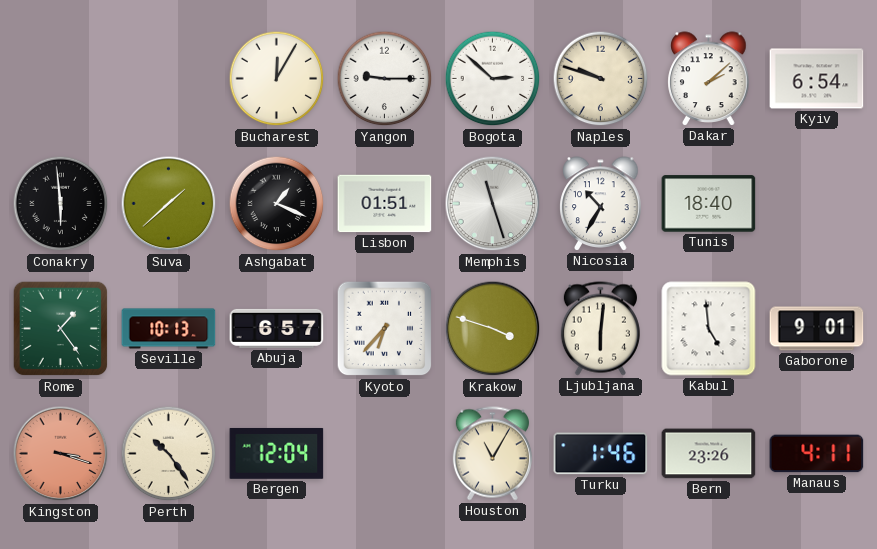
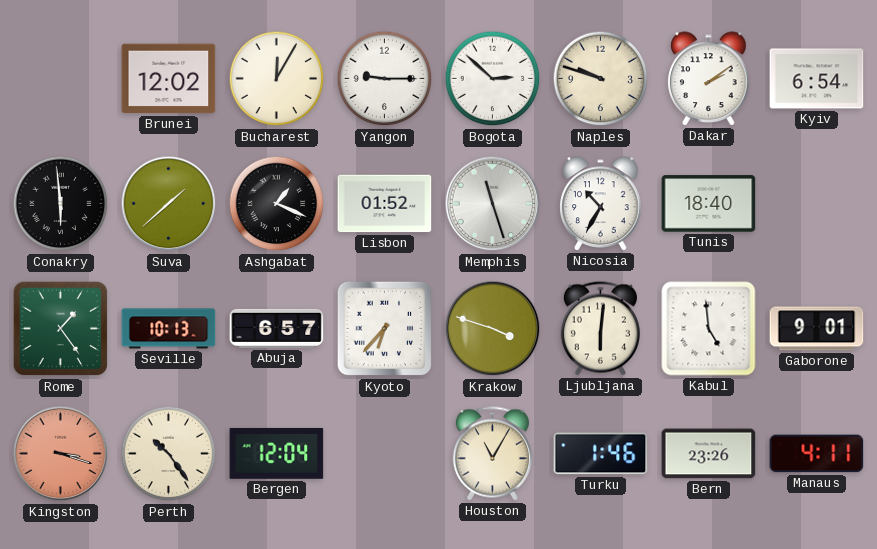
Brunei: none -> 12:02 (169, 79)
Dakar: 2:08 -> 2:09 (709, 79)
Lisbon: 01:51 -> 01:52 (385, 204)
